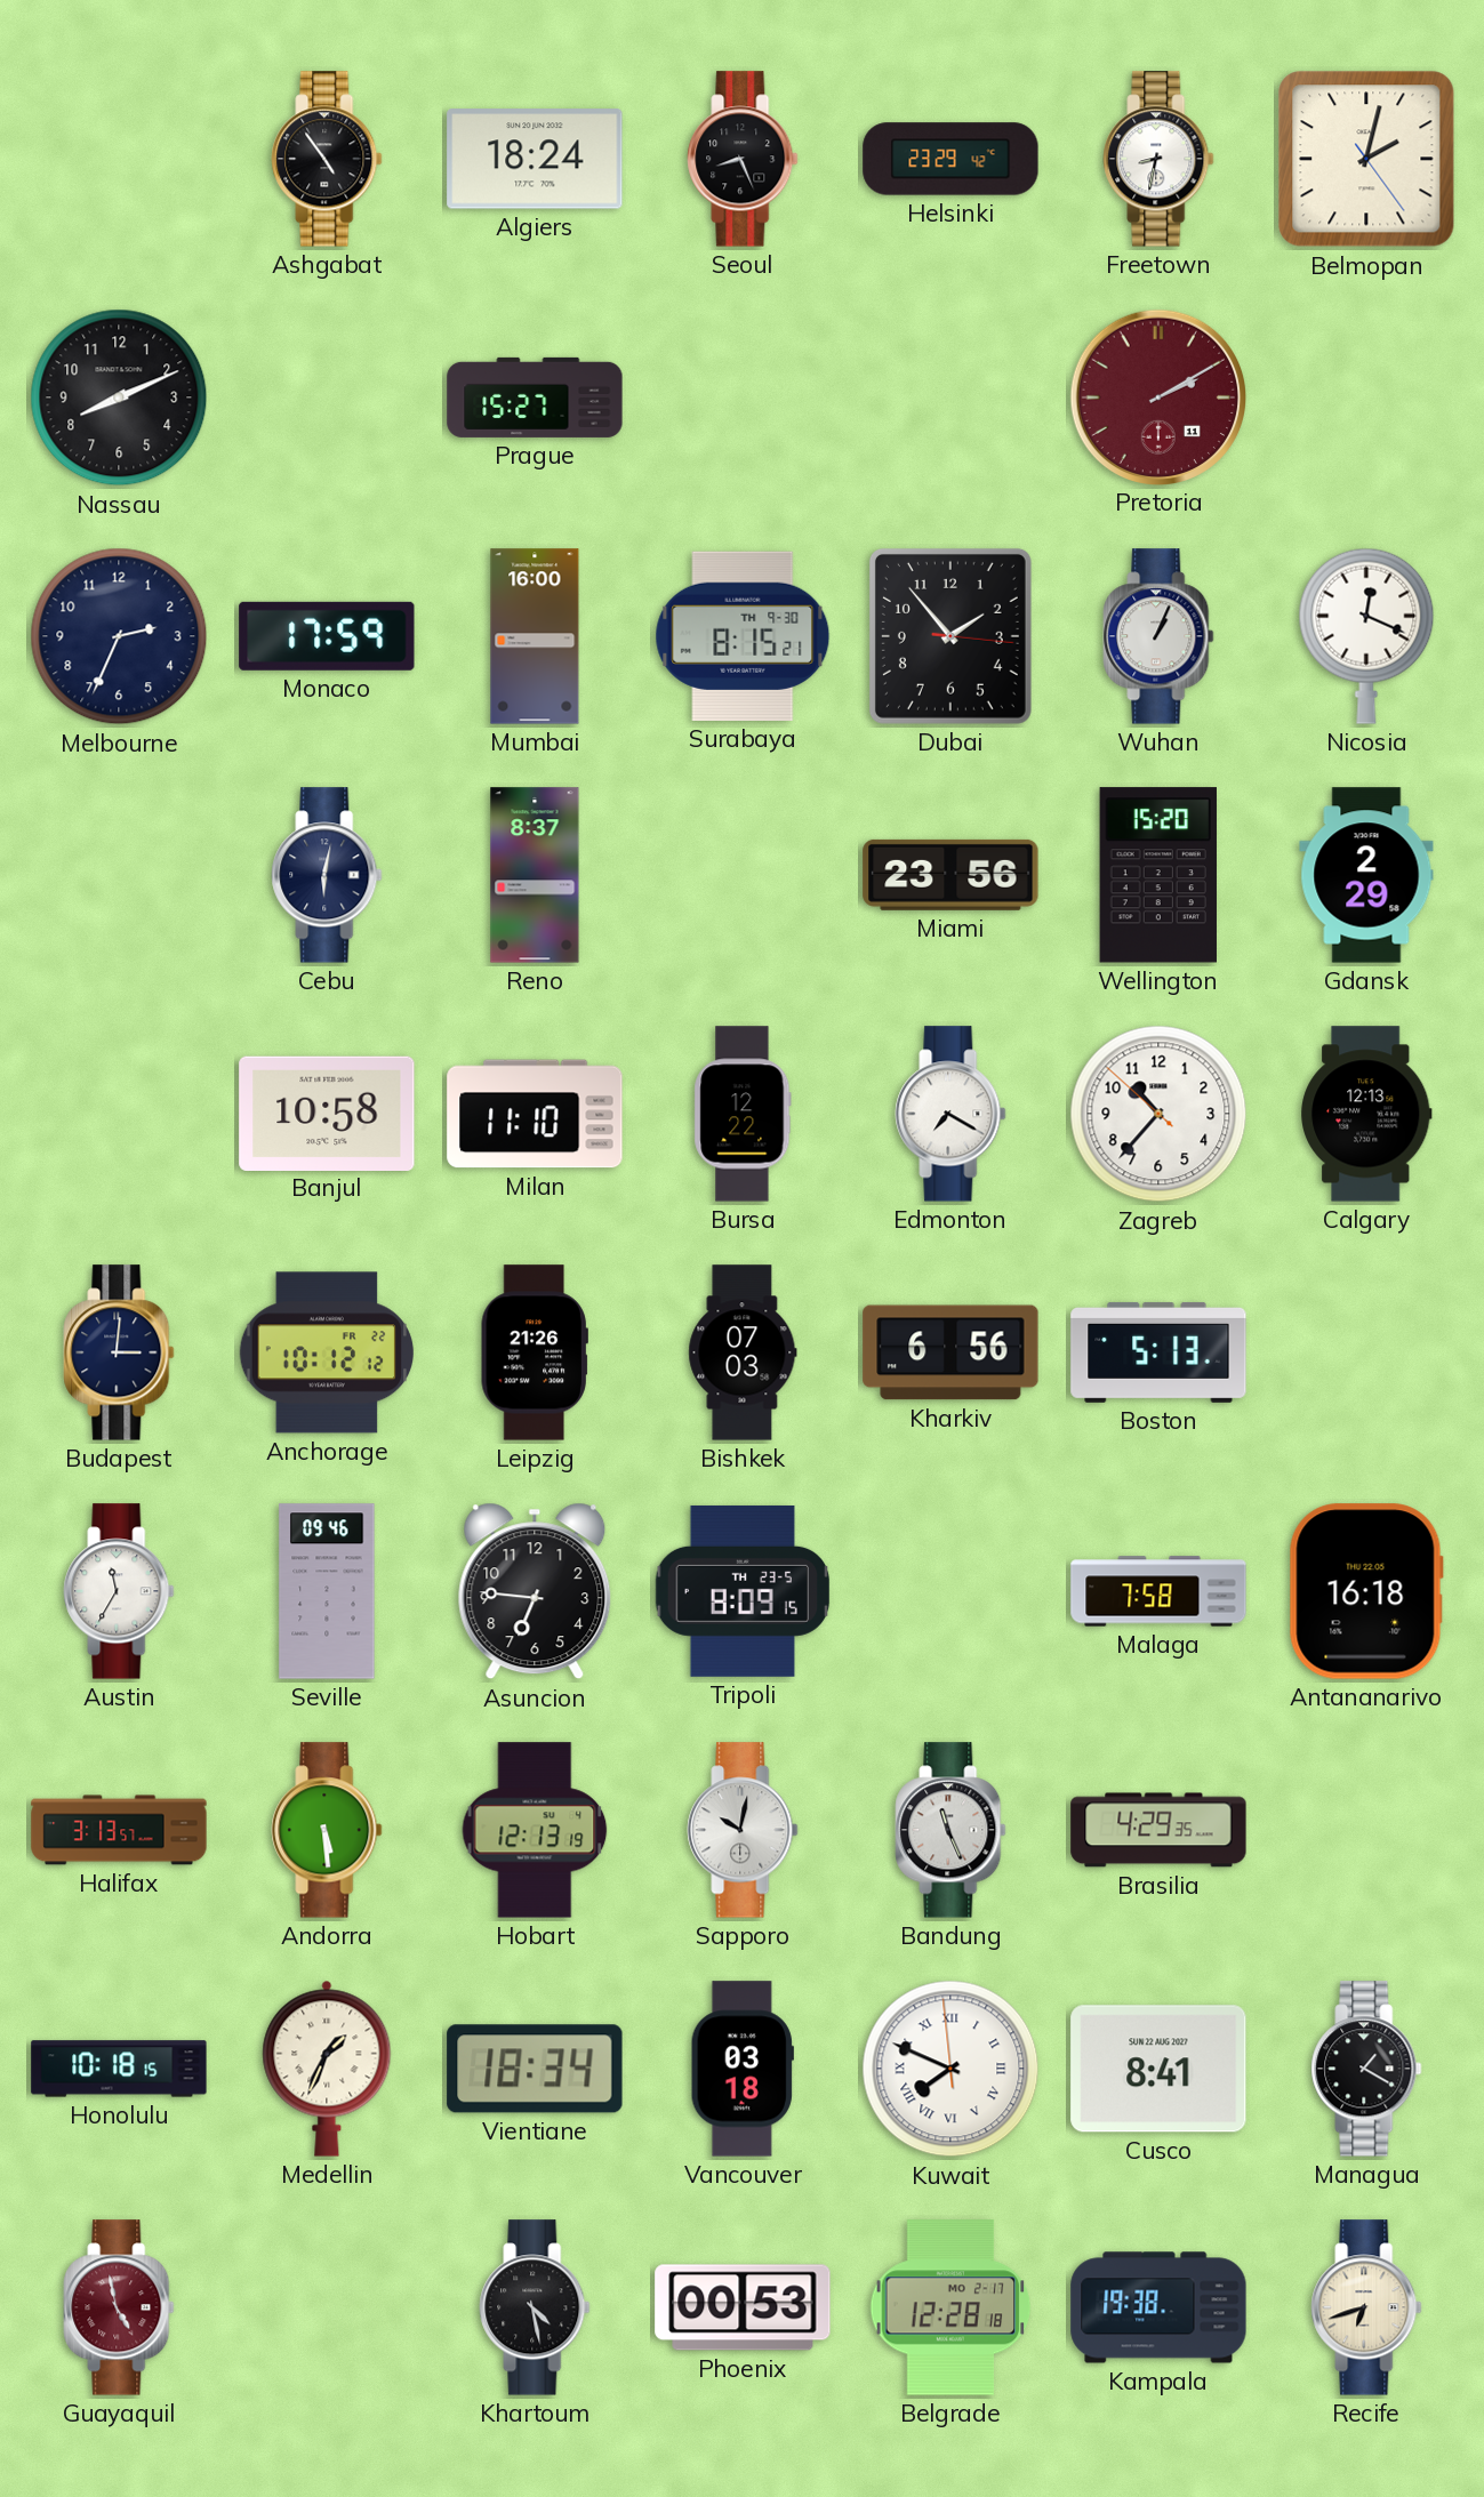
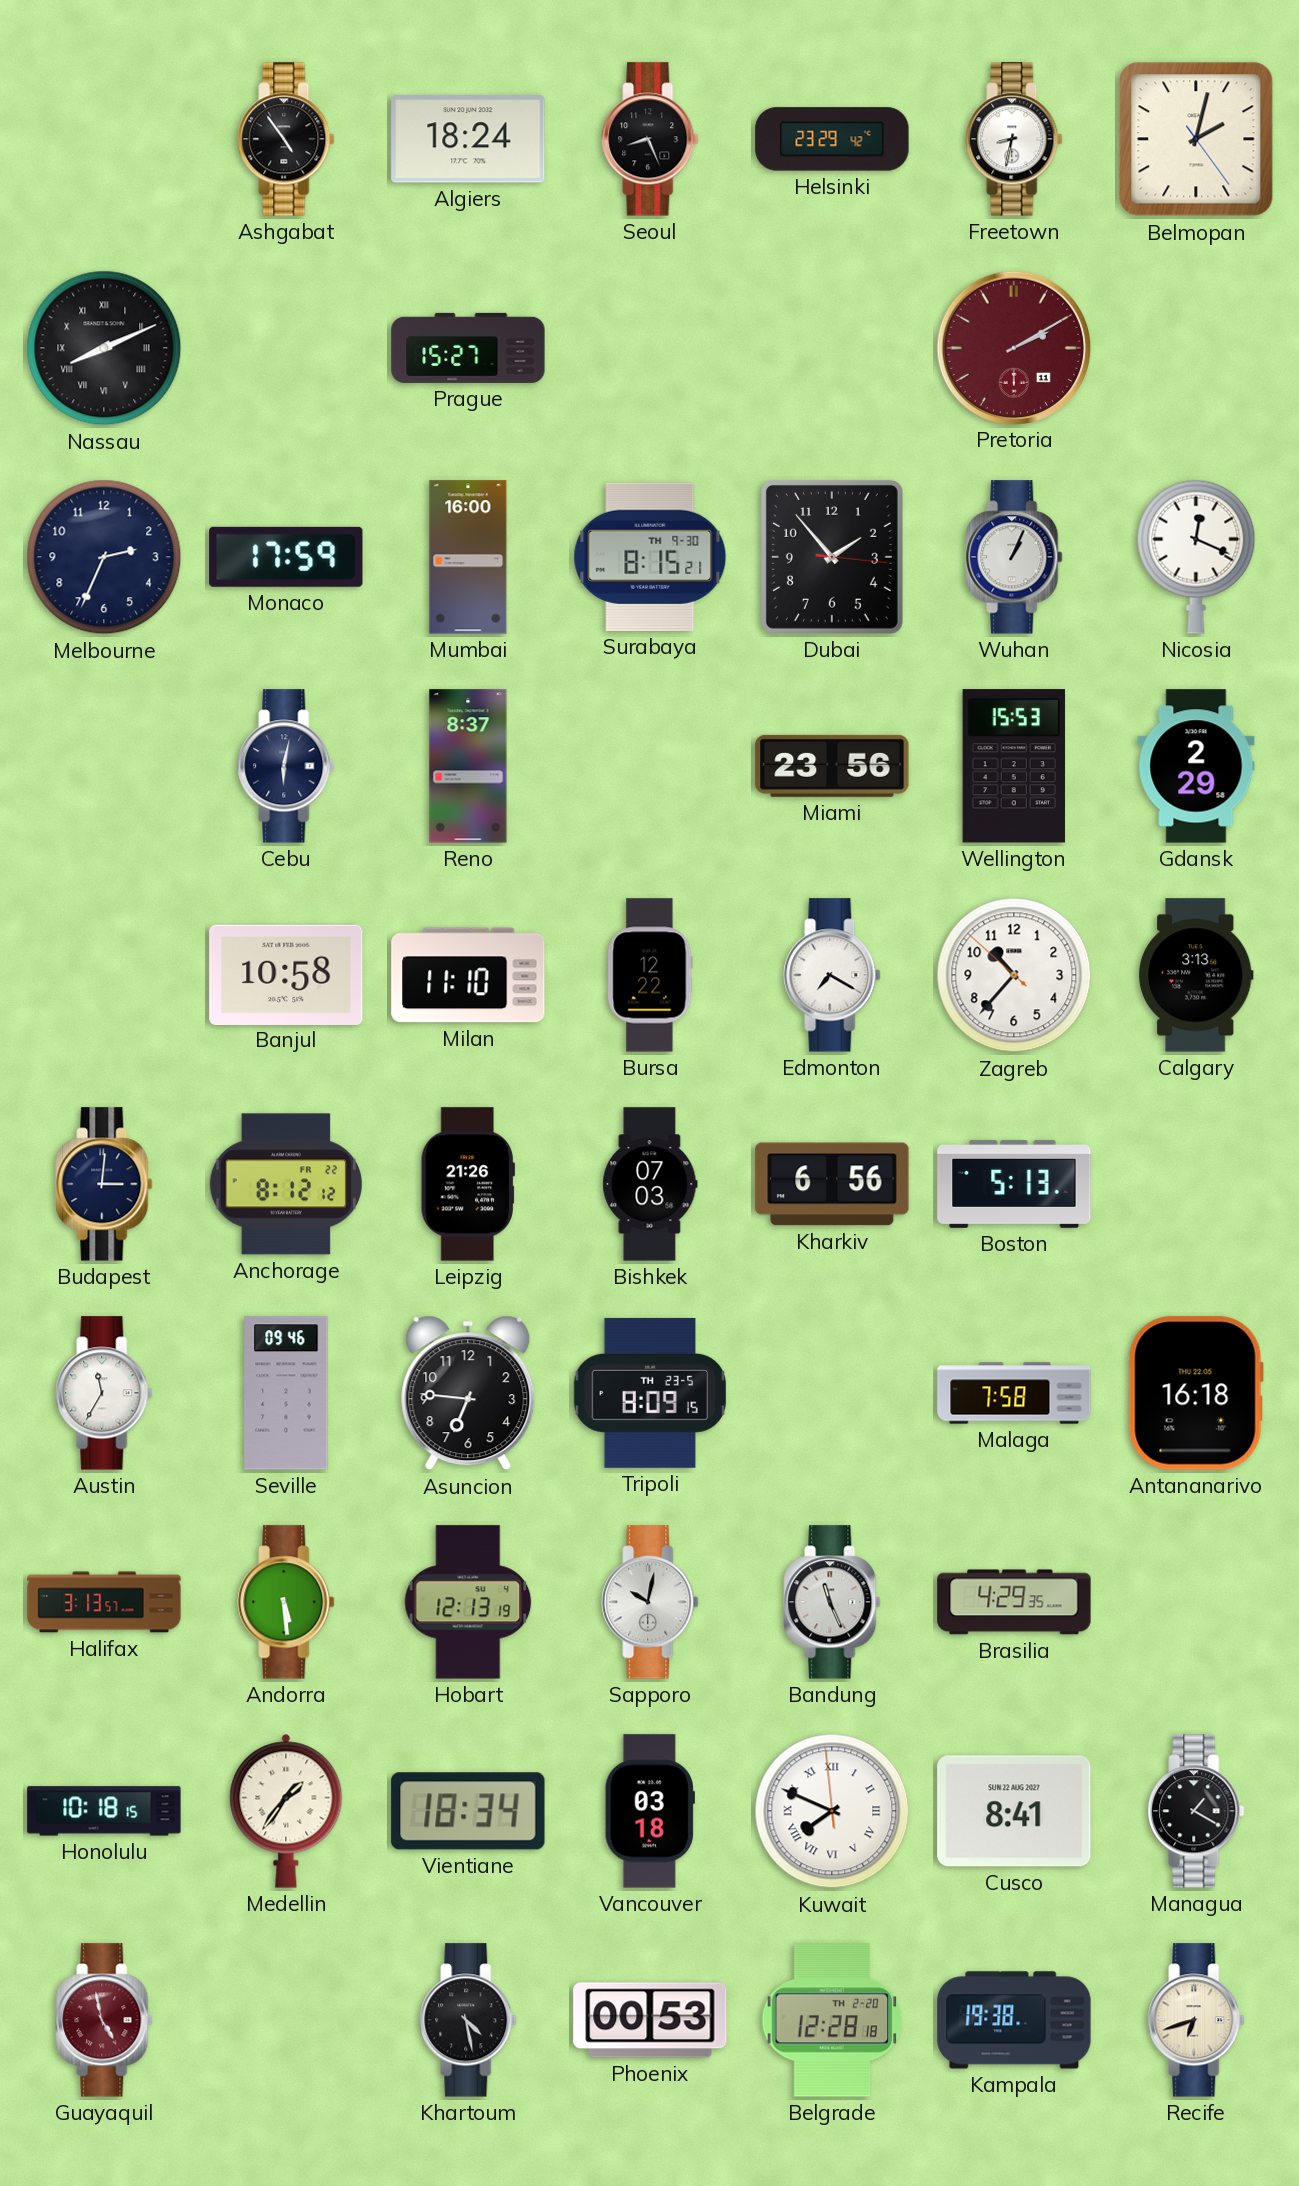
Nassau numerals: Arabic -> Roman (104, 348)
Wellington: 15:20 -> 15:53 (1014, 766)
Calgary: 12:13 -> 3:13 (1197, 975)
Anchorage: 10:12 -> 8:12 (285, 1184)
Medellin: 1:34 -> 1:36 (286, 1811)
Belgrade date: MO 2-17 -> TH 2-20 (832, 2020)
